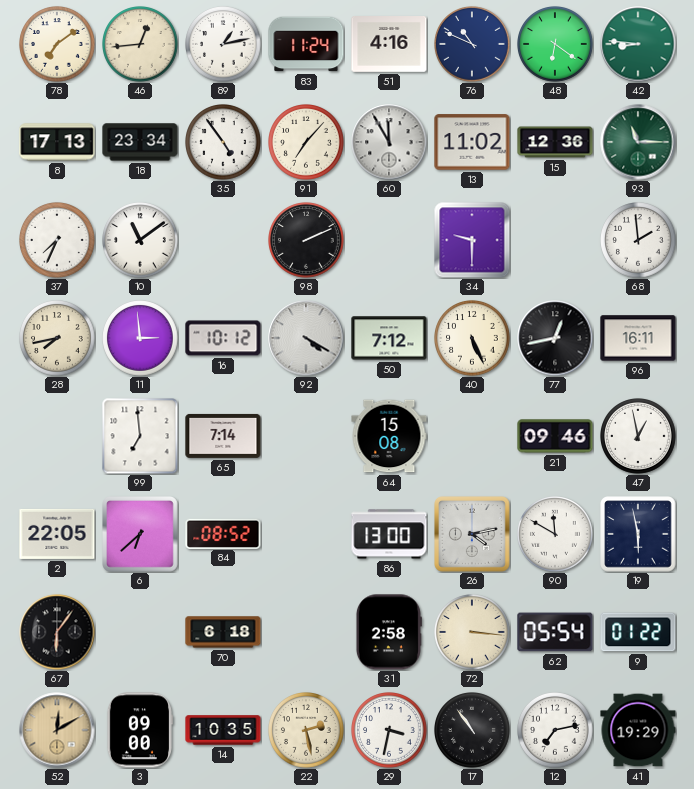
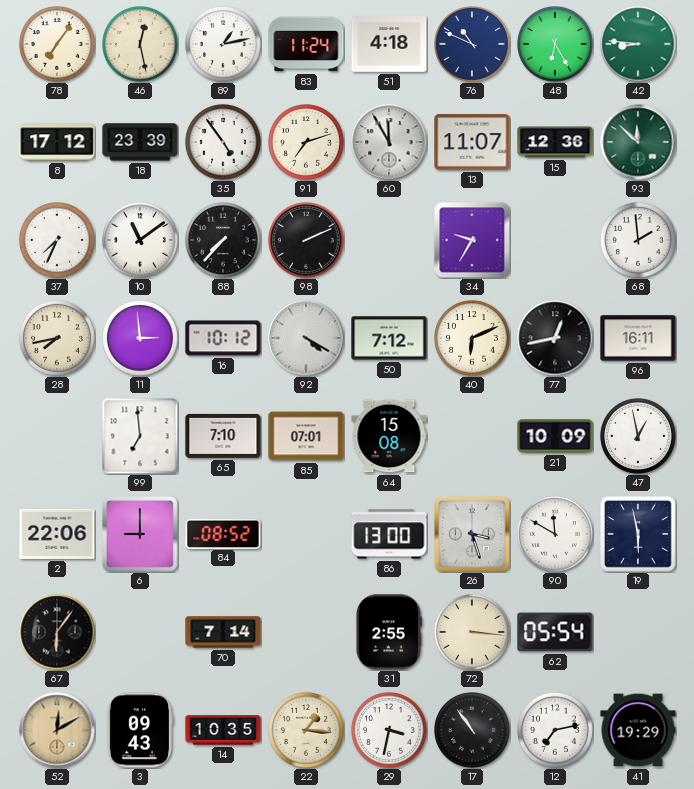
78: 7:09 -> 7:06 (57, 44)
46: 12:44 -> 12:28 (140, 44)
51: 4:16 -> 4:18 (389, 45)
48: 6:21 -> 6:25 (555, 44)
8: 17:13 -> 17:12 (57, 142)
18: 23:34 -> 23:39 (140, 142)
91: 7:07 -> 7:12 (306, 142)
13: 11:02 -> 11:07 (472, 142)
93: 11:15 -> 11:52 (638, 142)
88: none -> 7:37 (223, 240)
34: 9:30 -> 9:35 (472, 240)
40: 5:26 -> 6:11 (472, 338)
65: 7:14 -> 7:10 (223, 436)
85: none -> 07:01 (306, 436)
21: 09:46 -> 10:09 (555, 436)
2: 22:05 -> 22:06 (57, 534)
6: 6:38 -> 9:00 (141, 535)
26: 4:13 -> 3:27 (473, 535)
70: 6:18 -> 7:14 (223, 632)
31: 2:58 -> 2:55 (388, 632)
9: 01:22 -> none (638, 632)
3: 09:00 -> 09:43 (139, 730)
22: 2:28 -> 1:16 (306, 730)
